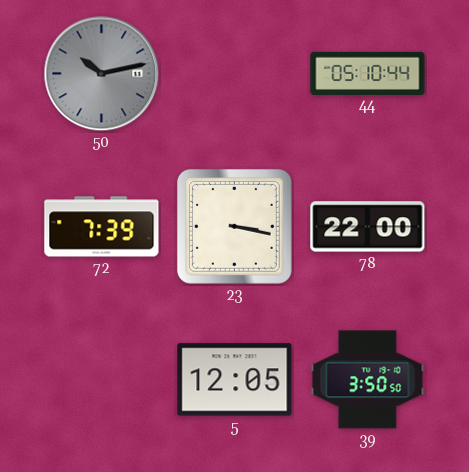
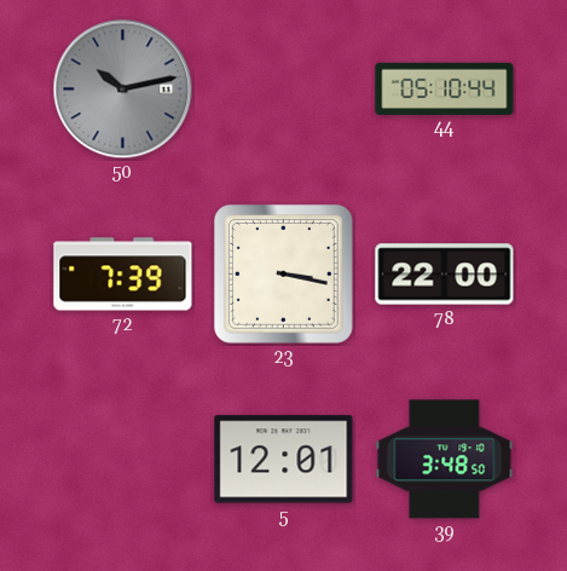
5: 12:05 -> 12:01 (284, 460)
39: 3:50 -> 3:48 (445, 460)
